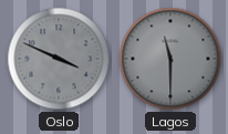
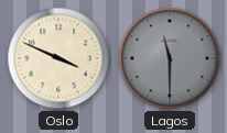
Oslo dial: grey -> cream (58, 58)
